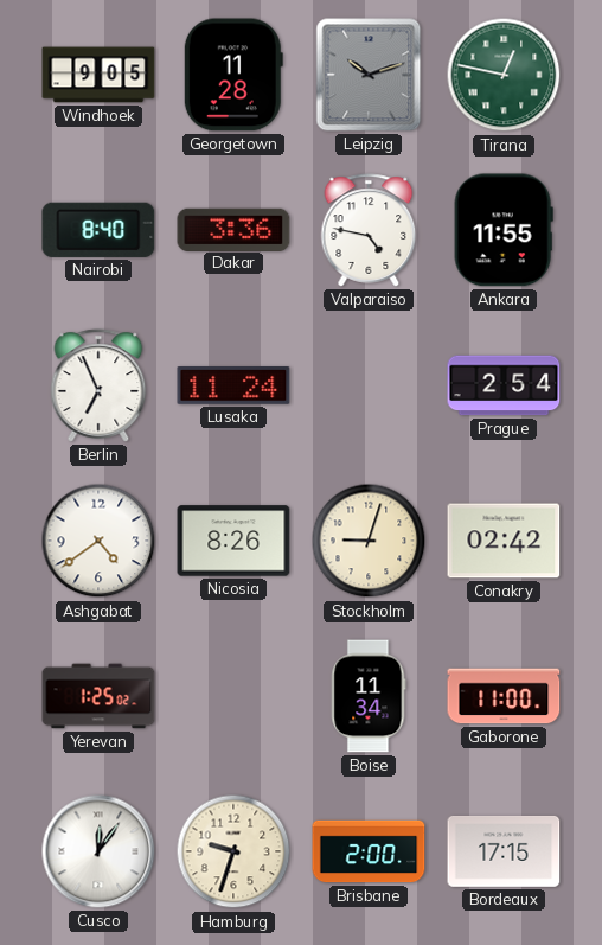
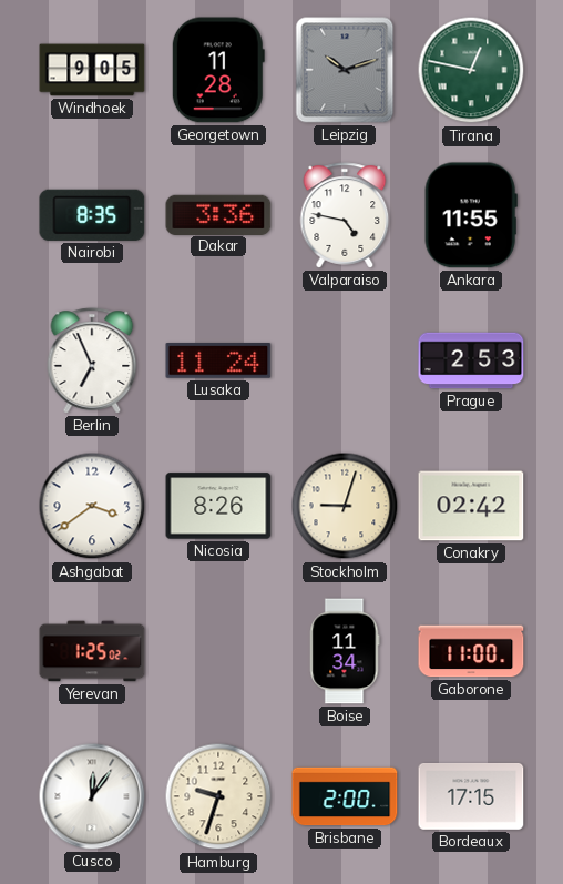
Nairobi: 8:40 -> 8:35 (92, 215)
Prague: 2:54 -> 2:53 (471, 360)
Ashgabat: 4:39 -> 3:39 (92, 506)
